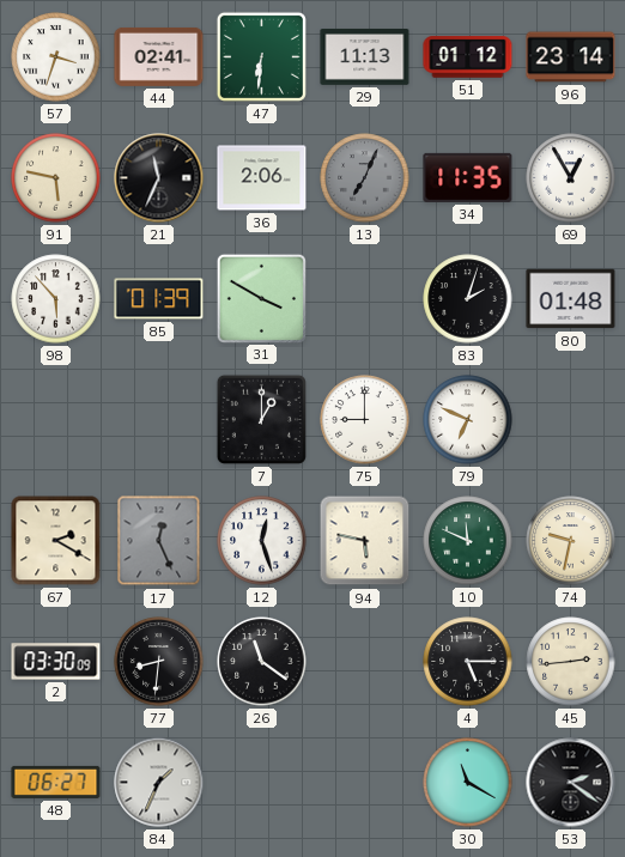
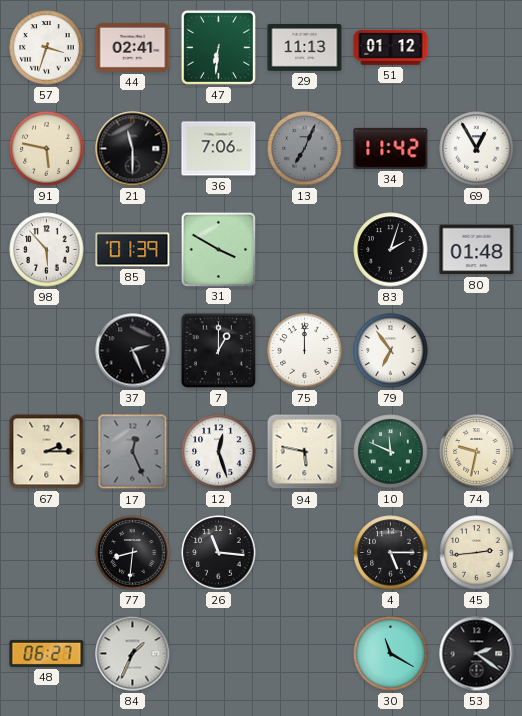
96: 23:14 -> none (571, 57)
21: 11:34 -> 11:30 (133, 149)
36: 2:06 -> 7:06 (219, 149)
34: 11:35 -> 11:42 (391, 148)
37: none -> 2:26 (133, 351)
75: 9:00 -> 12:00 (305, 351)
79: 6:49 -> 6:54 (391, 351)
67: 2:20 -> 2:15 (47, 452)
2: 03:30 -> none (56, 662)
26: 11:21 -> 11:16 (219, 553)
